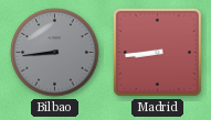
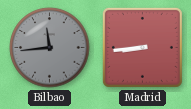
Bilbao: 8:44 -> 11:44 (50, 48)
